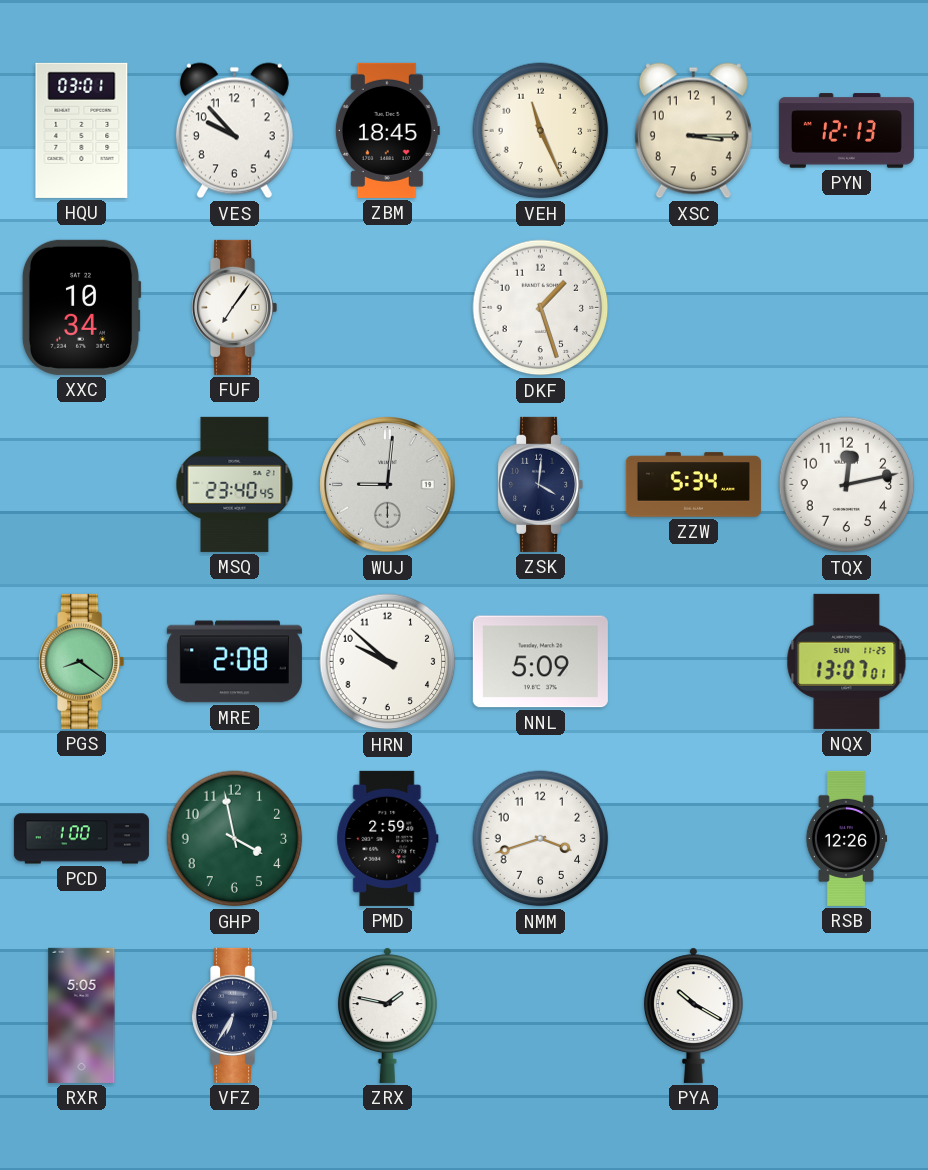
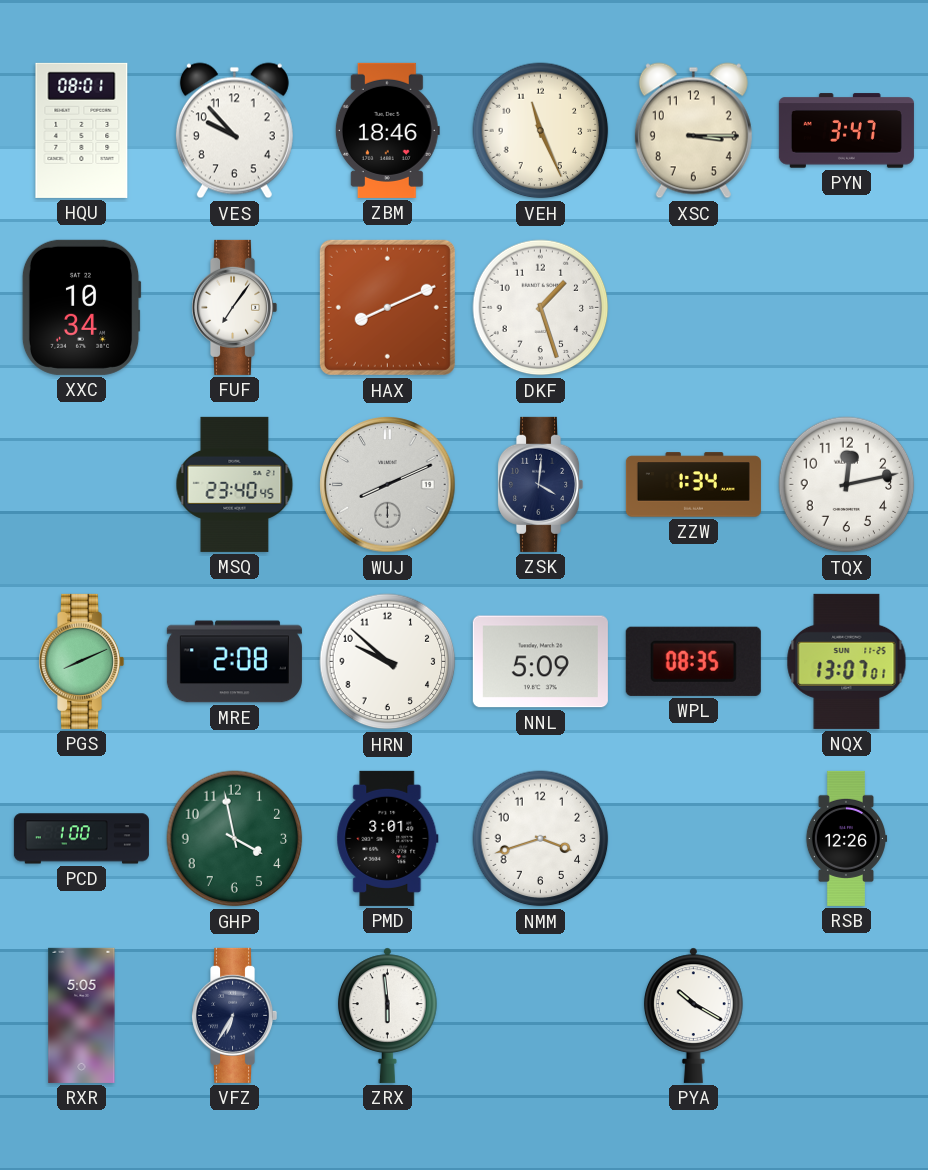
HQU: 03:01 -> 08:01 (82, 130)
ZBM: 18:45 -> 18:46 (387, 130)
PYN: 12:13 -> 3:47 (846, 131)
HAX: none -> 8:11 (387, 307)
WUJ: 9:01 -> 8:11 (388, 485)
ZZW: 5:34 -> 1:34 (693, 485)
PGS: 8:21 -> 8:11 (82, 661)
WPL: none -> 08:35 (693, 661)
PMD: 2:59 -> 3:01 (388, 838)
ZRX: 1:47 -> 5:59 (388, 1015)
